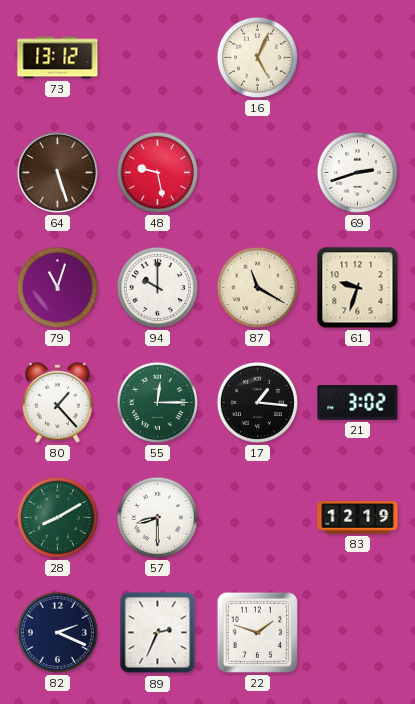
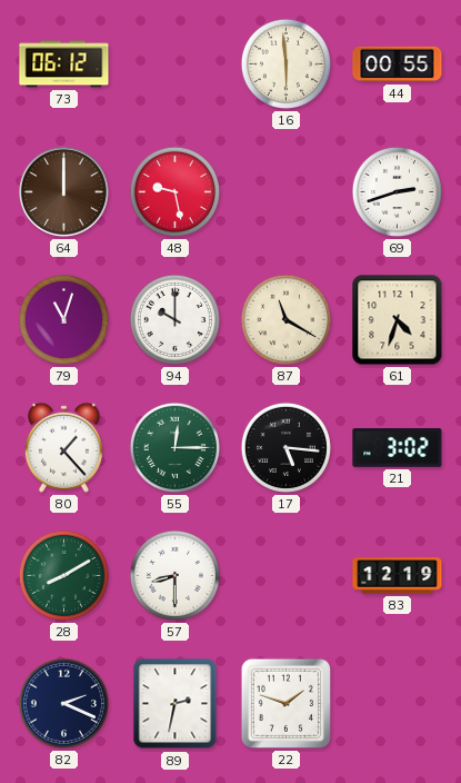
73: 13:12 -> 06:12 (64, 65)
16: 5:04 -> 5:59 (285, 63)
44: none -> 00:55 (398, 65)
64: 5:27 -> 12:00 (63, 191)
61: 9:33 -> 4:33 (398, 320)
17: 1:16 -> 5:16 (285, 447)
89: 2:34 -> 2:32 (176, 704)
